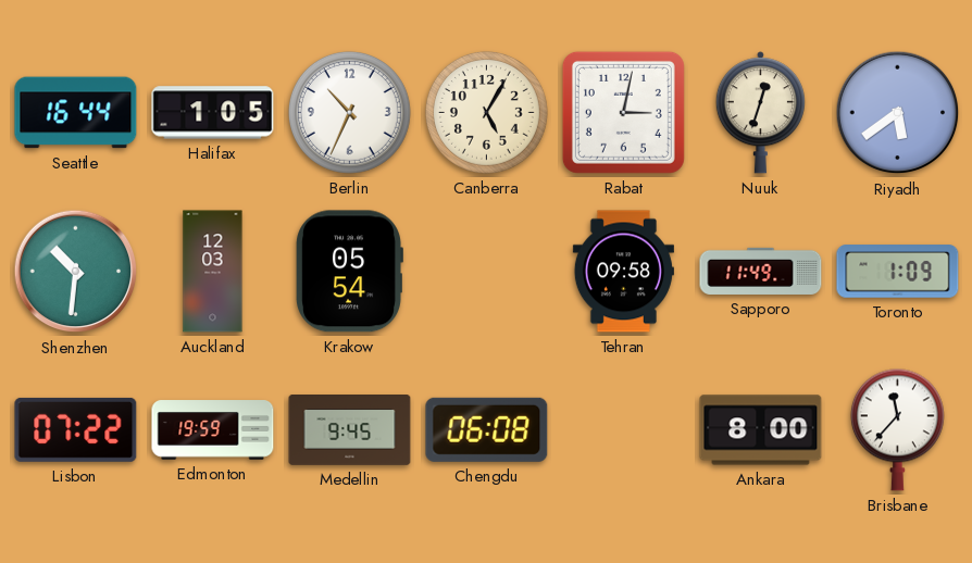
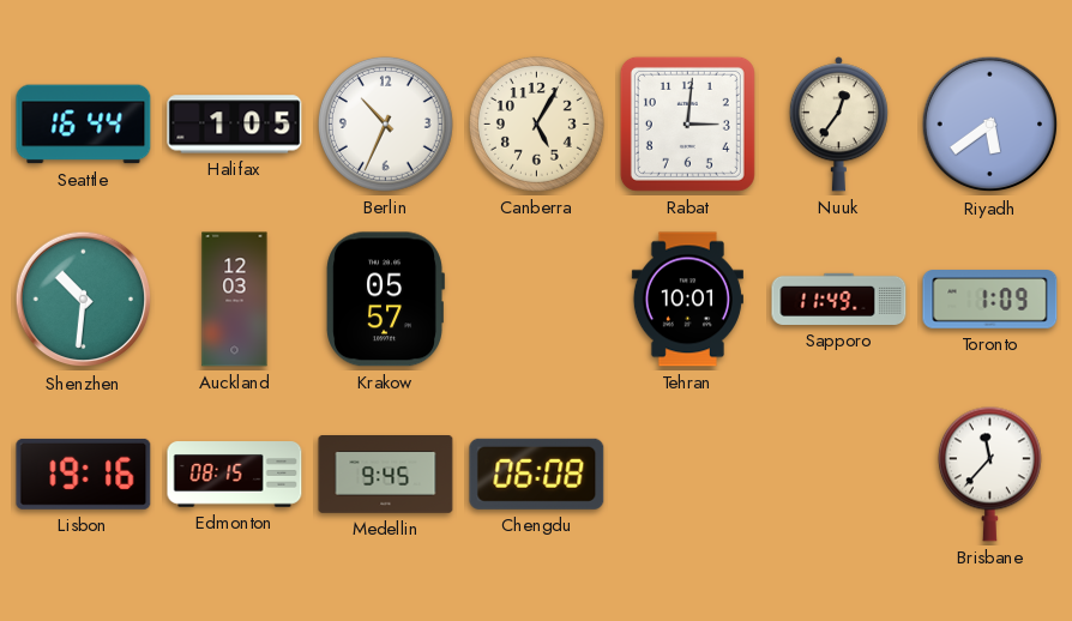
Rabat: 3:02 -> 3:01 (687, 123)
Nuuk: 12:33 -> 12:36 (838, 125)
Krakow: 05:54 -> 05:57 (385, 300)
Tehran: 09:58 -> 10:01 (687, 300)
Lisbon: 07:22 -> 19:16 (84, 474)
Edmonton: 19:59 -> 08:15 (235, 475)
Ankara: 8:00 -> none (761, 430)
